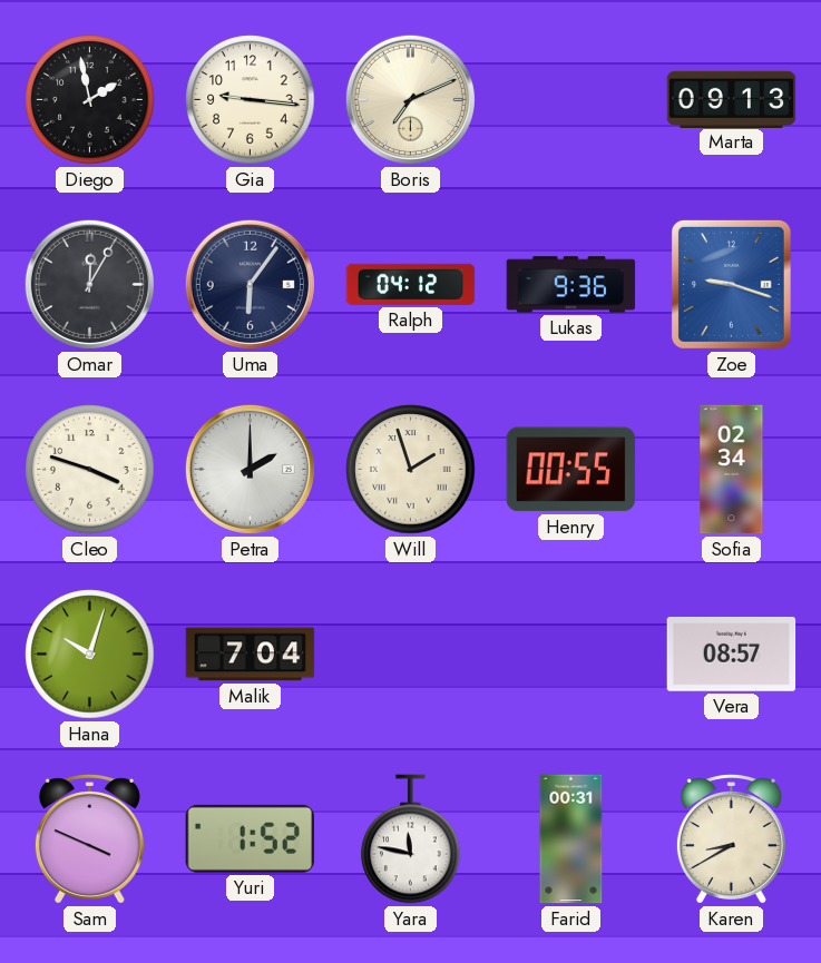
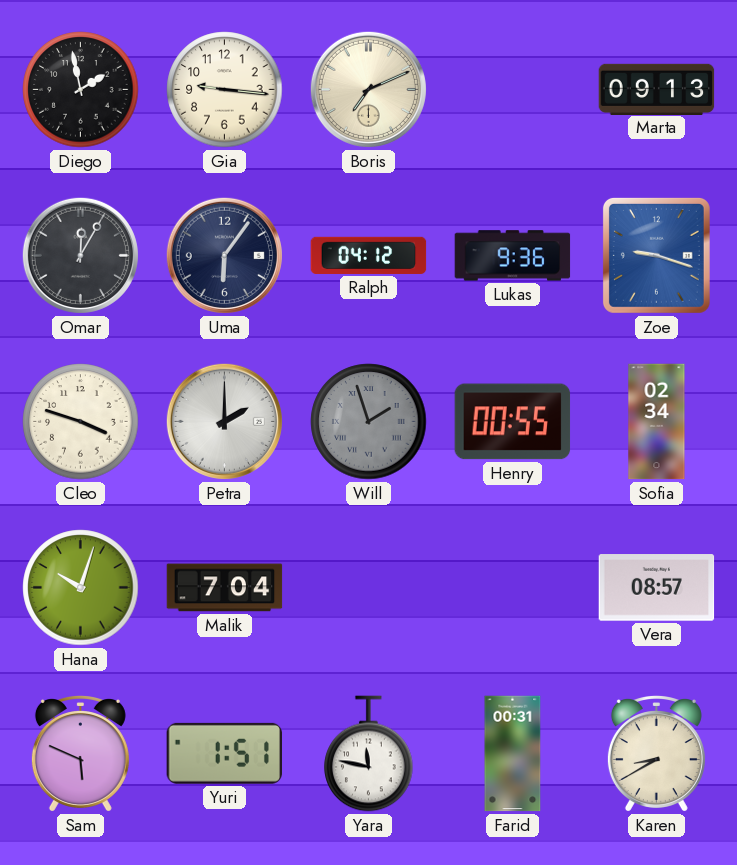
Will dial: cream -> grey (369, 422)
Sam: 3:49 -> 5:49 (80, 754)
Yuri: 1:52 -> 1:51 (224, 753)
